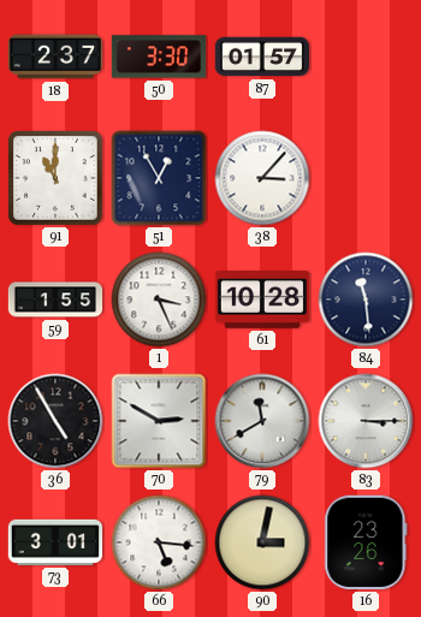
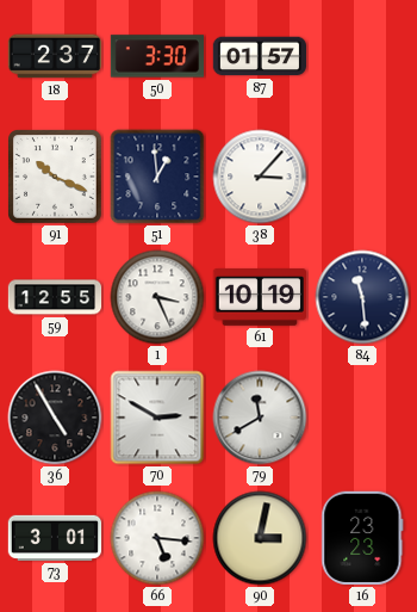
91: 11:00 -> 10:19 (56, 178)
51: 12:55 -> 12:59 (157, 177)
59: 1:55 -> 12:55 (55, 297)
61: 10:28 -> 10:19 (259, 298)
83: 3:15 -> none (366, 421)
16: 23:26 -> 23:23 (362, 538)
